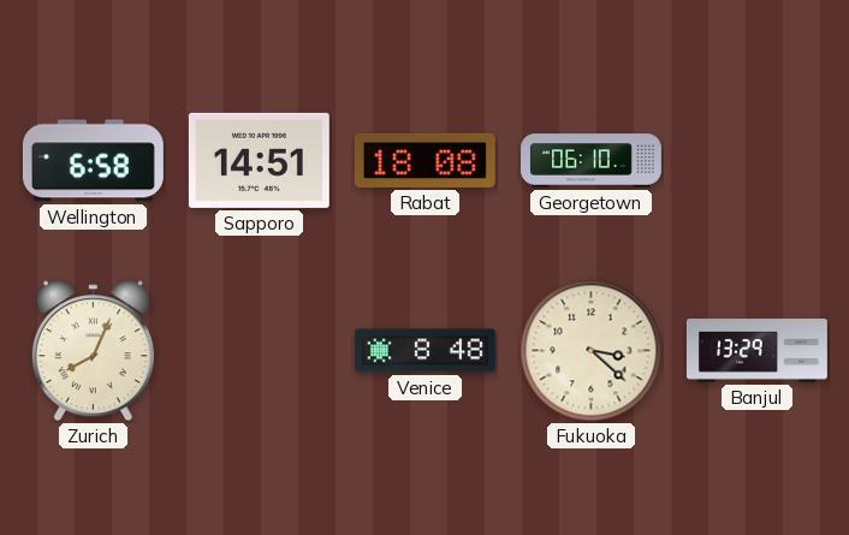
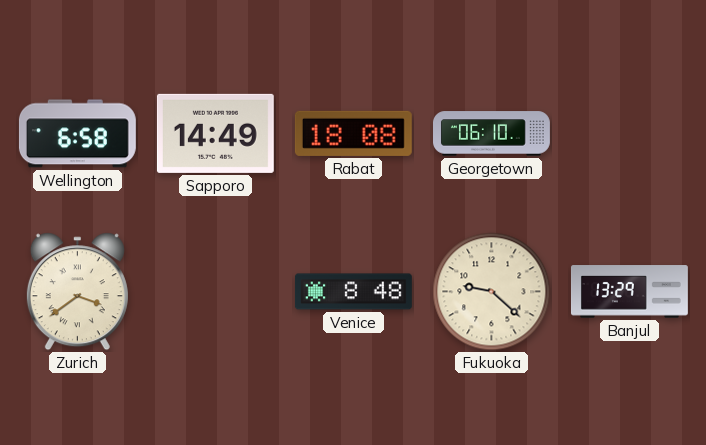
Sapporo: 14:51 -> 14:49 (215, 133)
Zurich: 8:04 -> 3:39 (77, 292)
Fukuoka: 3:22 -> 9:22 (492, 292)
